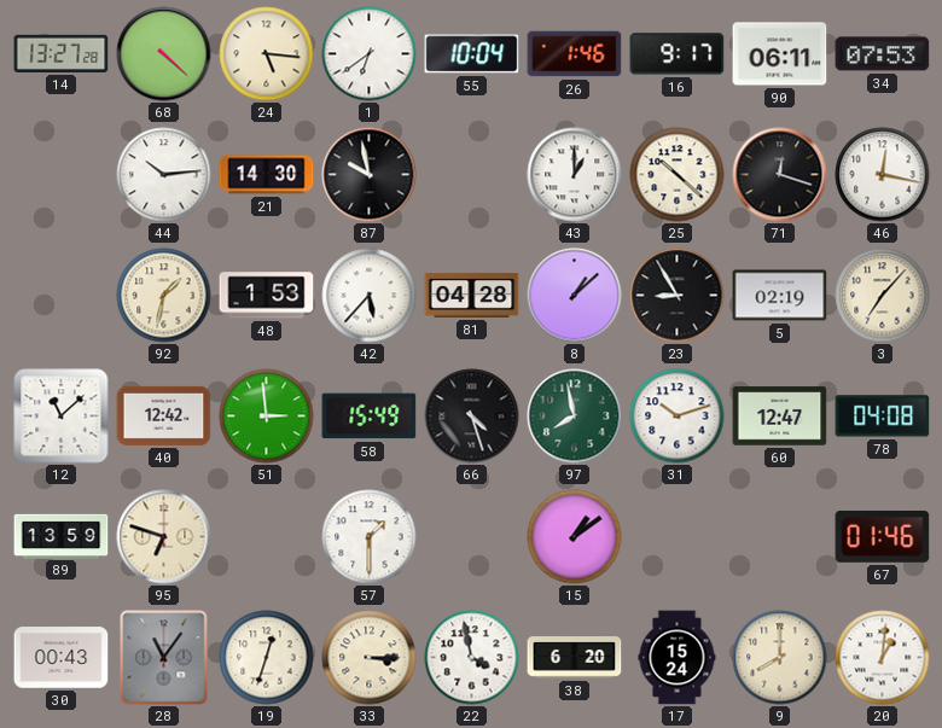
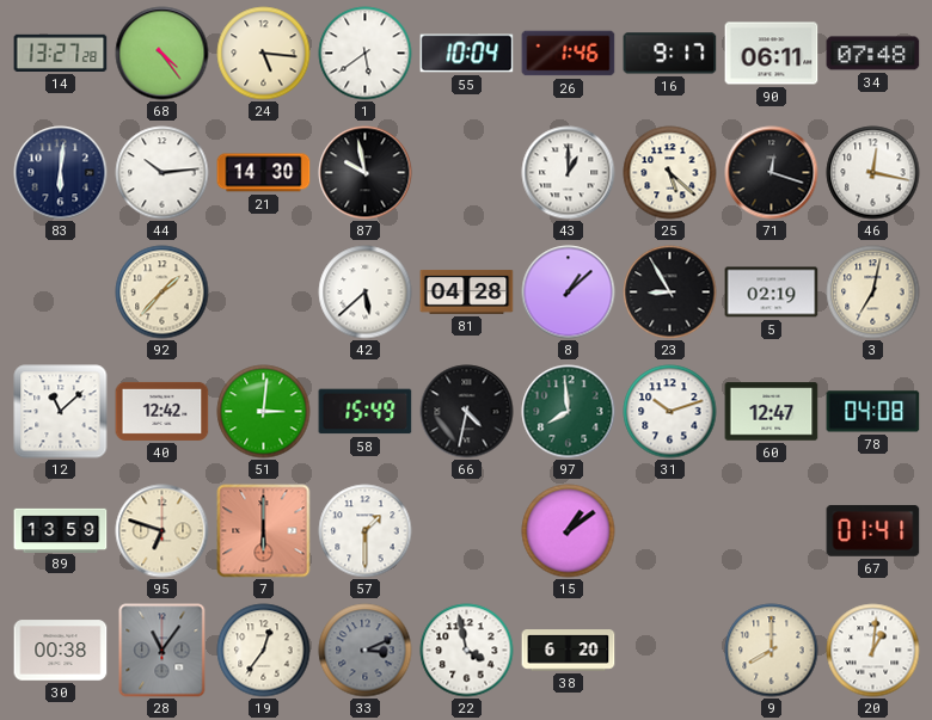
68: 4:22 -> 4:24 (163, 54)
1: 6:39 -> 5:39 (366, 54)
34: 07:53 -> 07:48 (873, 54)
83: none -> 6:01 (61, 173)
25: 10:22 -> 5:22 (670, 173)
92: 1:32 -> 1:37 (163, 293)
48: 1:53 -> none (267, 296)
42: 5:37 -> 5:38 (366, 293)
3: 7:07 -> 7:02 (873, 293)
51: 2:59 -> 3:01 (264, 412)
66: 4:27 -> 4:32 (467, 412)
97: 7:58 -> 7:59 (569, 412)
7: none -> 6:00 (264, 531)
67: 01:46 -> 01:41 (873, 530)
30: 00:43 -> 00:38 (61, 651)
19: 12:33 -> 12:36 (264, 651)
33: 3:15 -> 3:11 (366, 651)
33 dial: cream -> grey (366, 651)
17: 15:24 -> none (678, 658)
